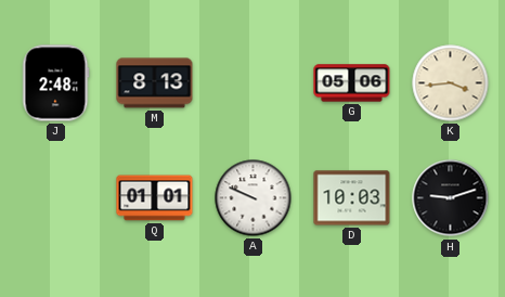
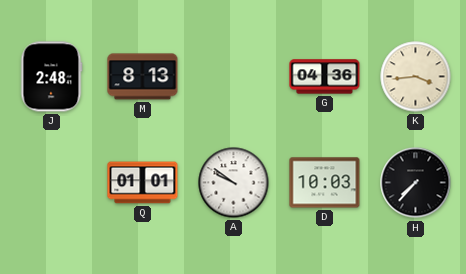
G: 05:06 -> 04:36 (325, 77)
A: 9:49 -> 9:51 (234, 183)
H: 9:12 -> 7:37 (416, 183)
